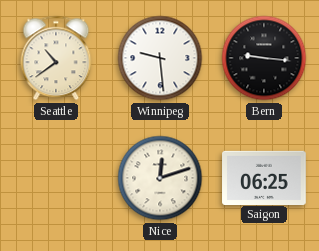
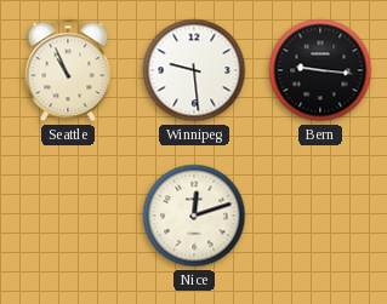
Seattle: 10:39 -> 10:56 (68, 70)
Saigon: 06:25 -> none (264, 177)
